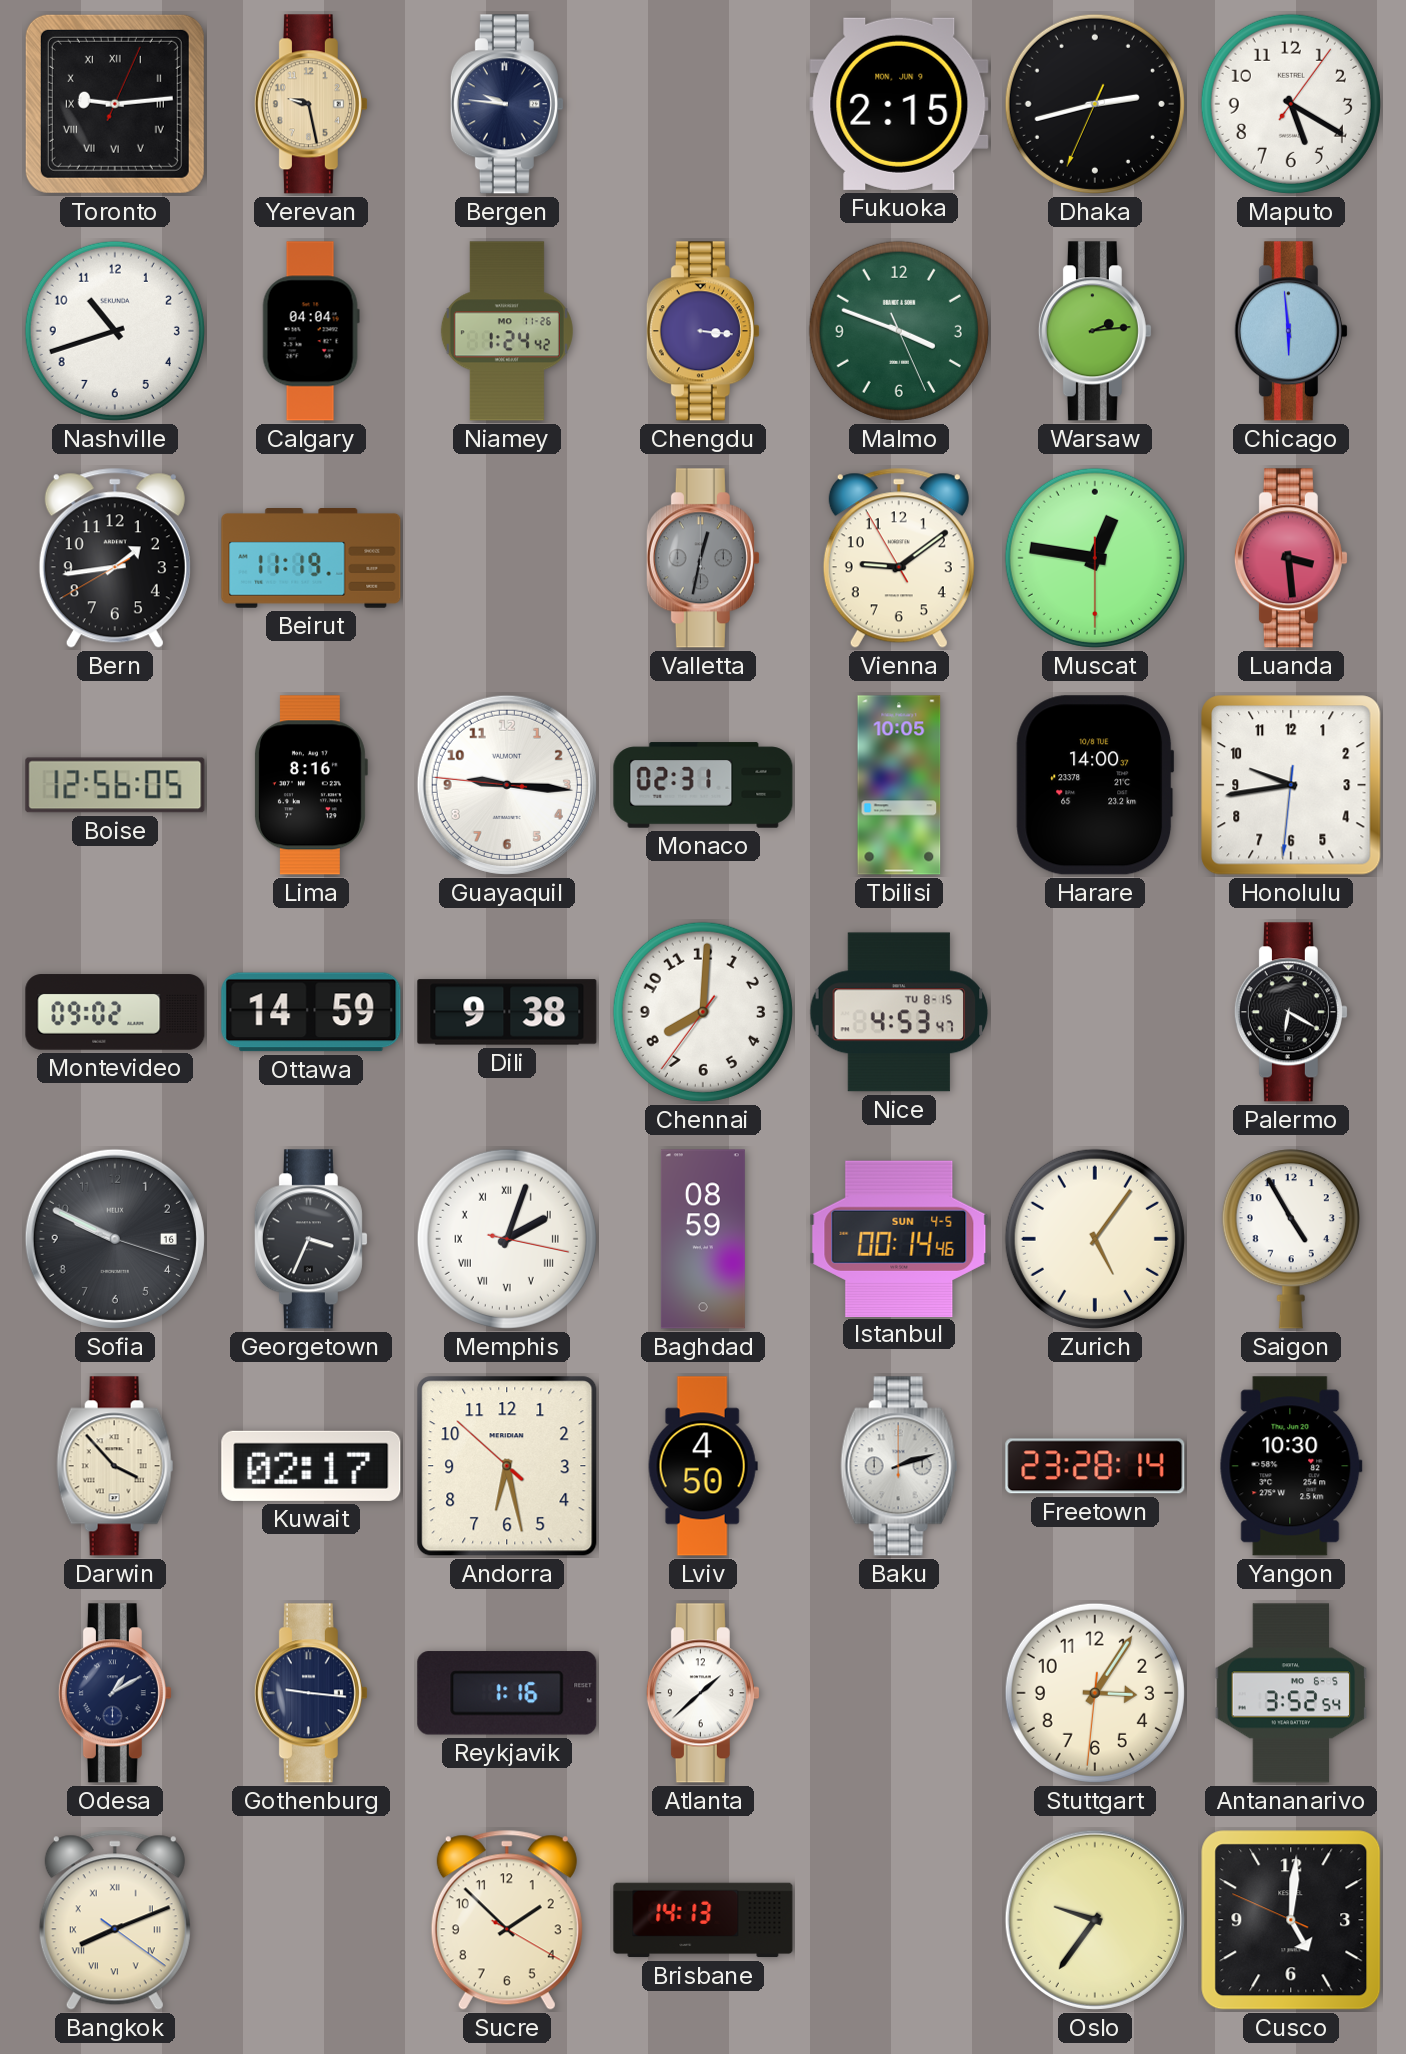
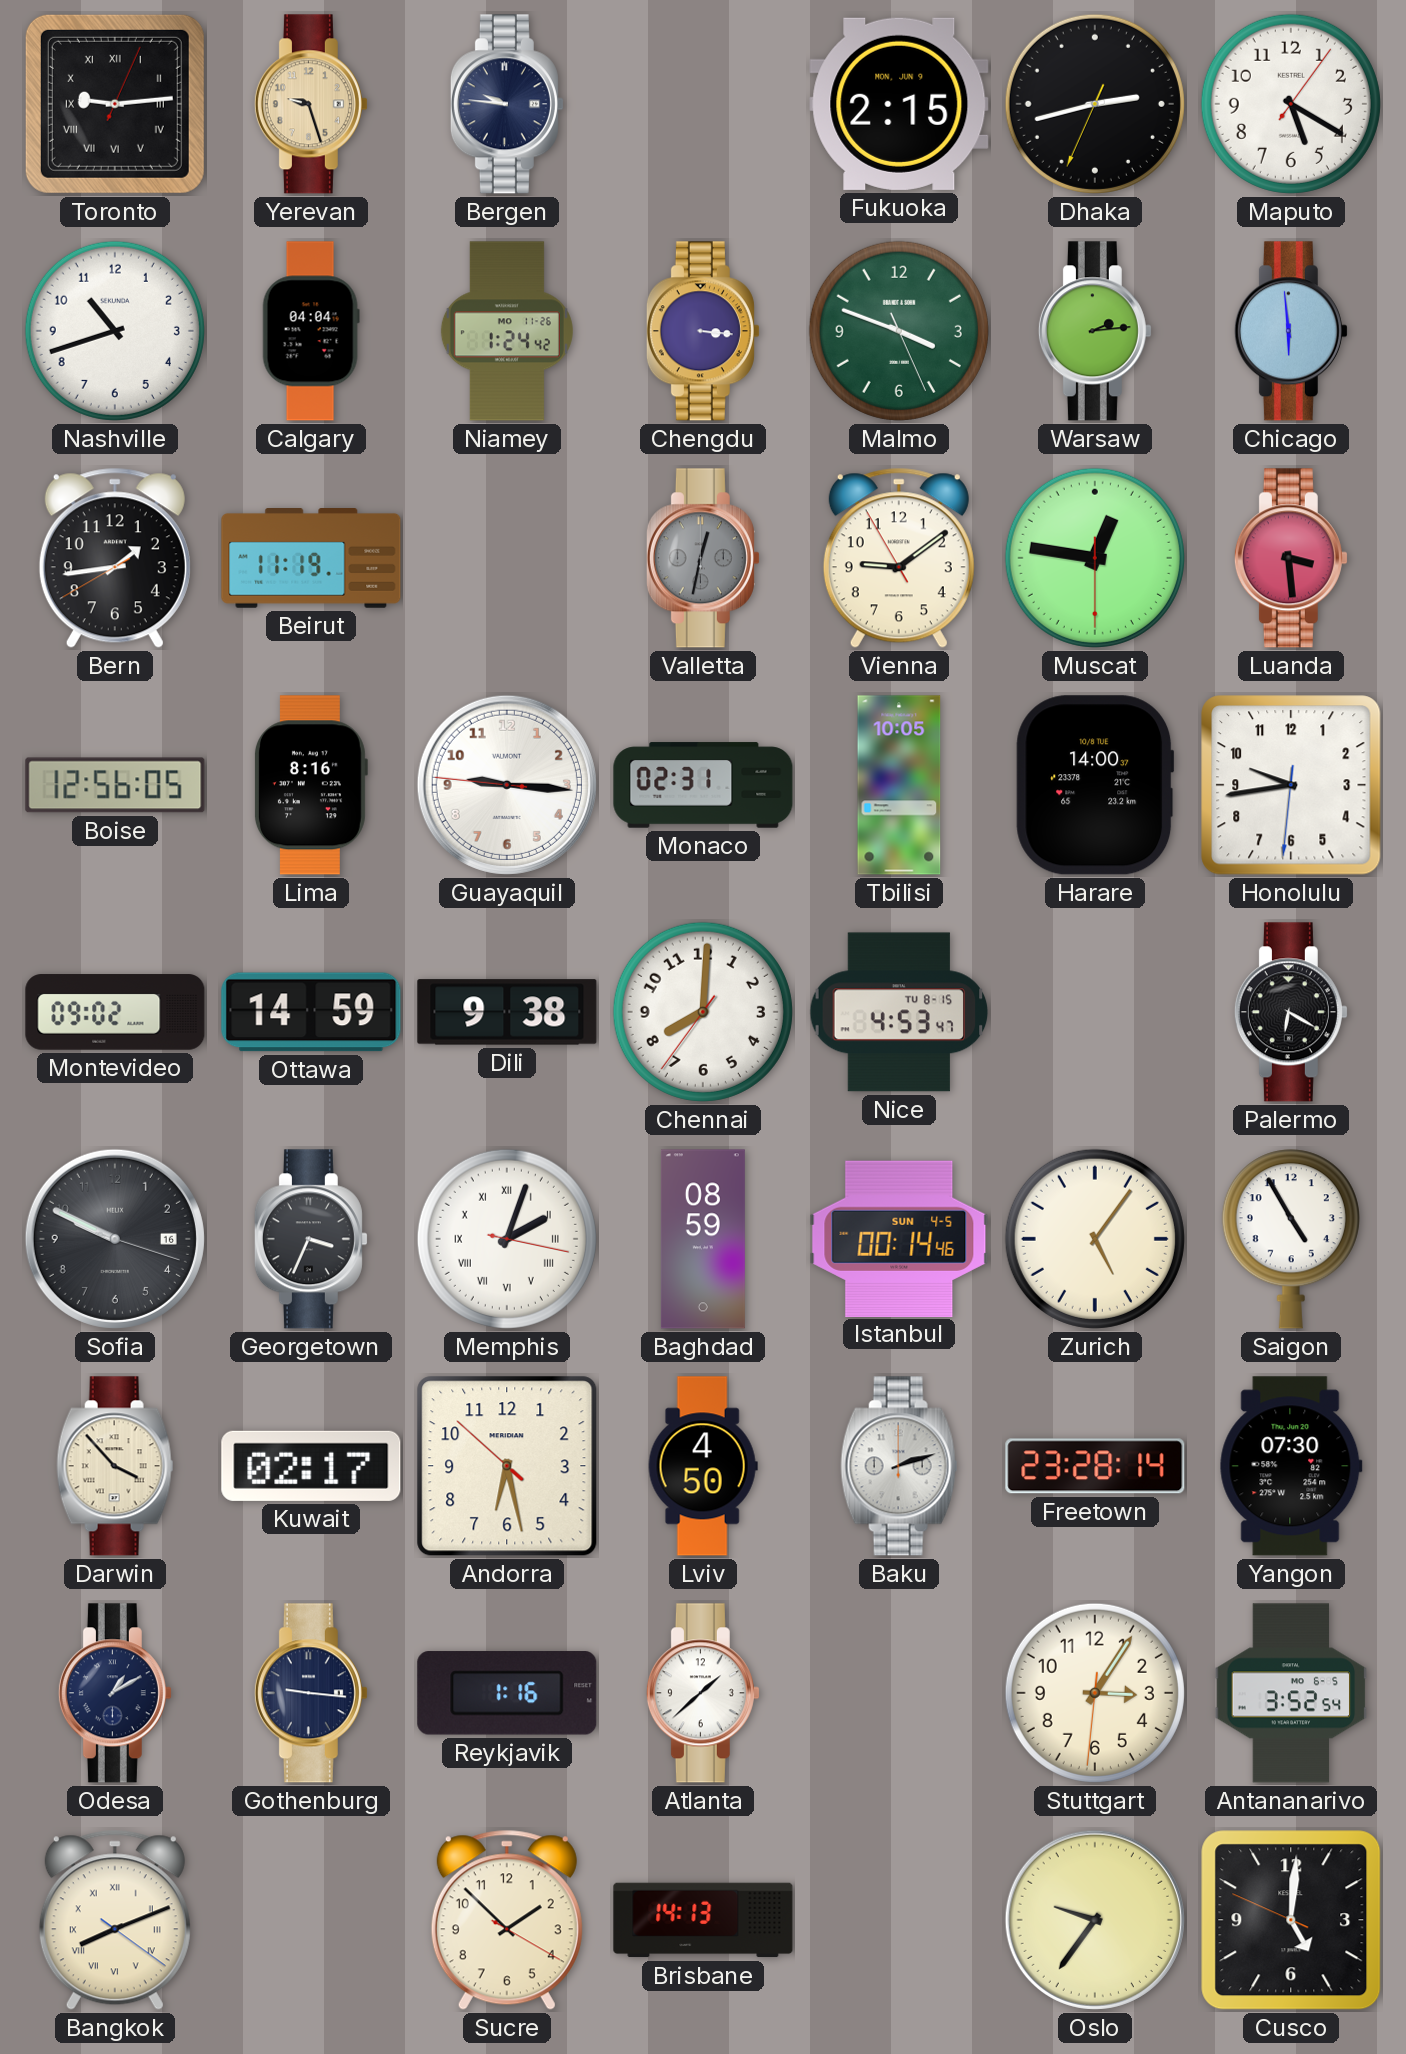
Yerevan: 9:28 -> 9:27 (311, 104)
Yangon: 10:30 -> 07:30 (1291, 1466)
